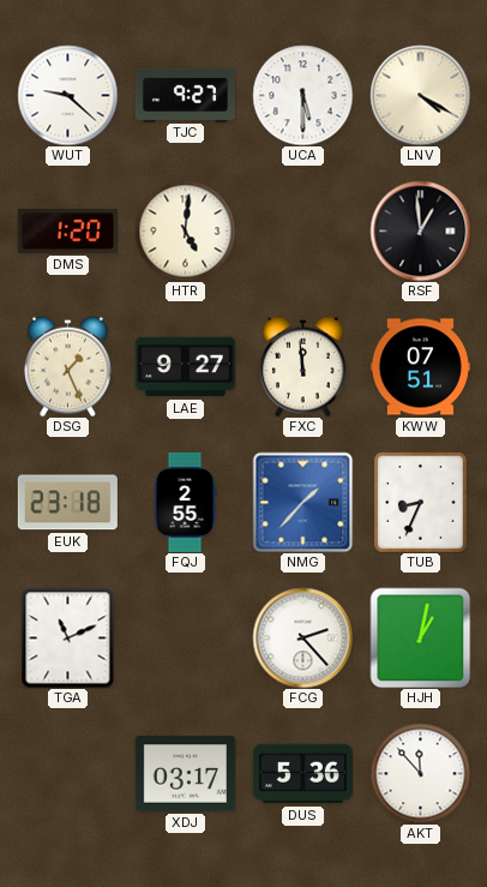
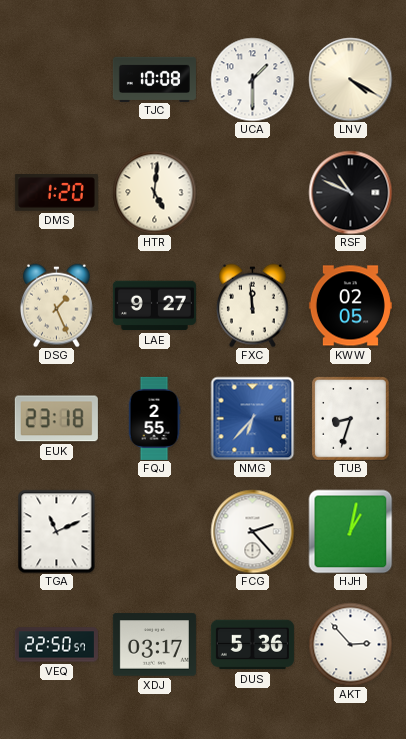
WUT: 9:22 -> none (67, 95)
TJC: 9:27 -> 10:08 (154, 79)
UCA: 5:30 -> 1:30 (252, 79)
RSF: 12:59 -> 10:49 (350, 192)
KWW: 07:51 -> 02:05 (350, 306)
NMG: 1:37 -> 6:37 (252, 418)
TUB: 8:34 -> 8:33 (351, 418)
VEQ: none -> 22:50 (56, 645)
AKT: 11:53 -> 2:53 (350, 644)
